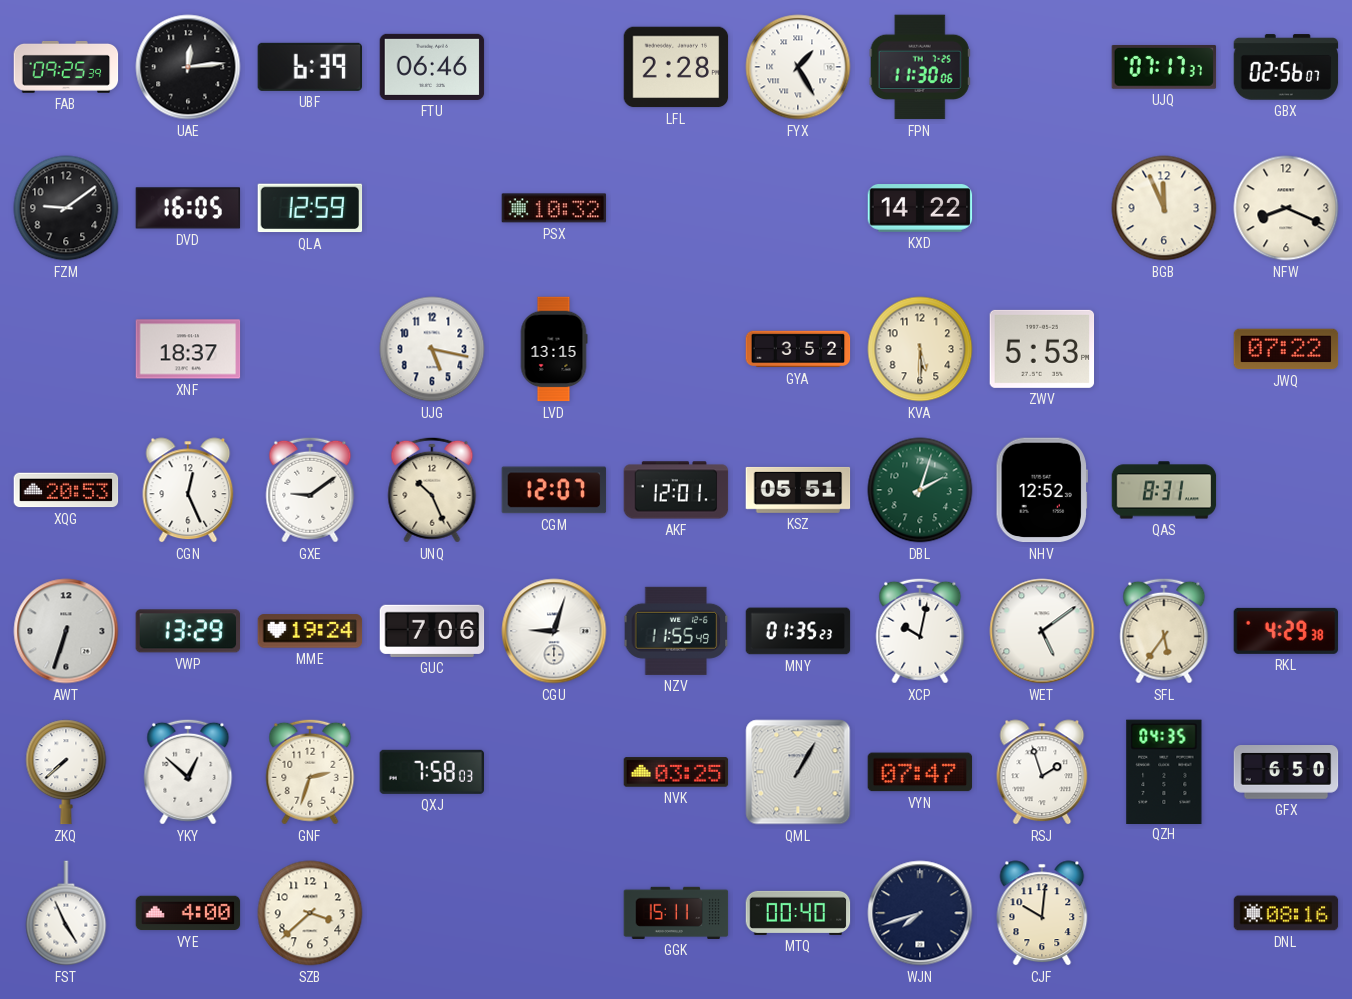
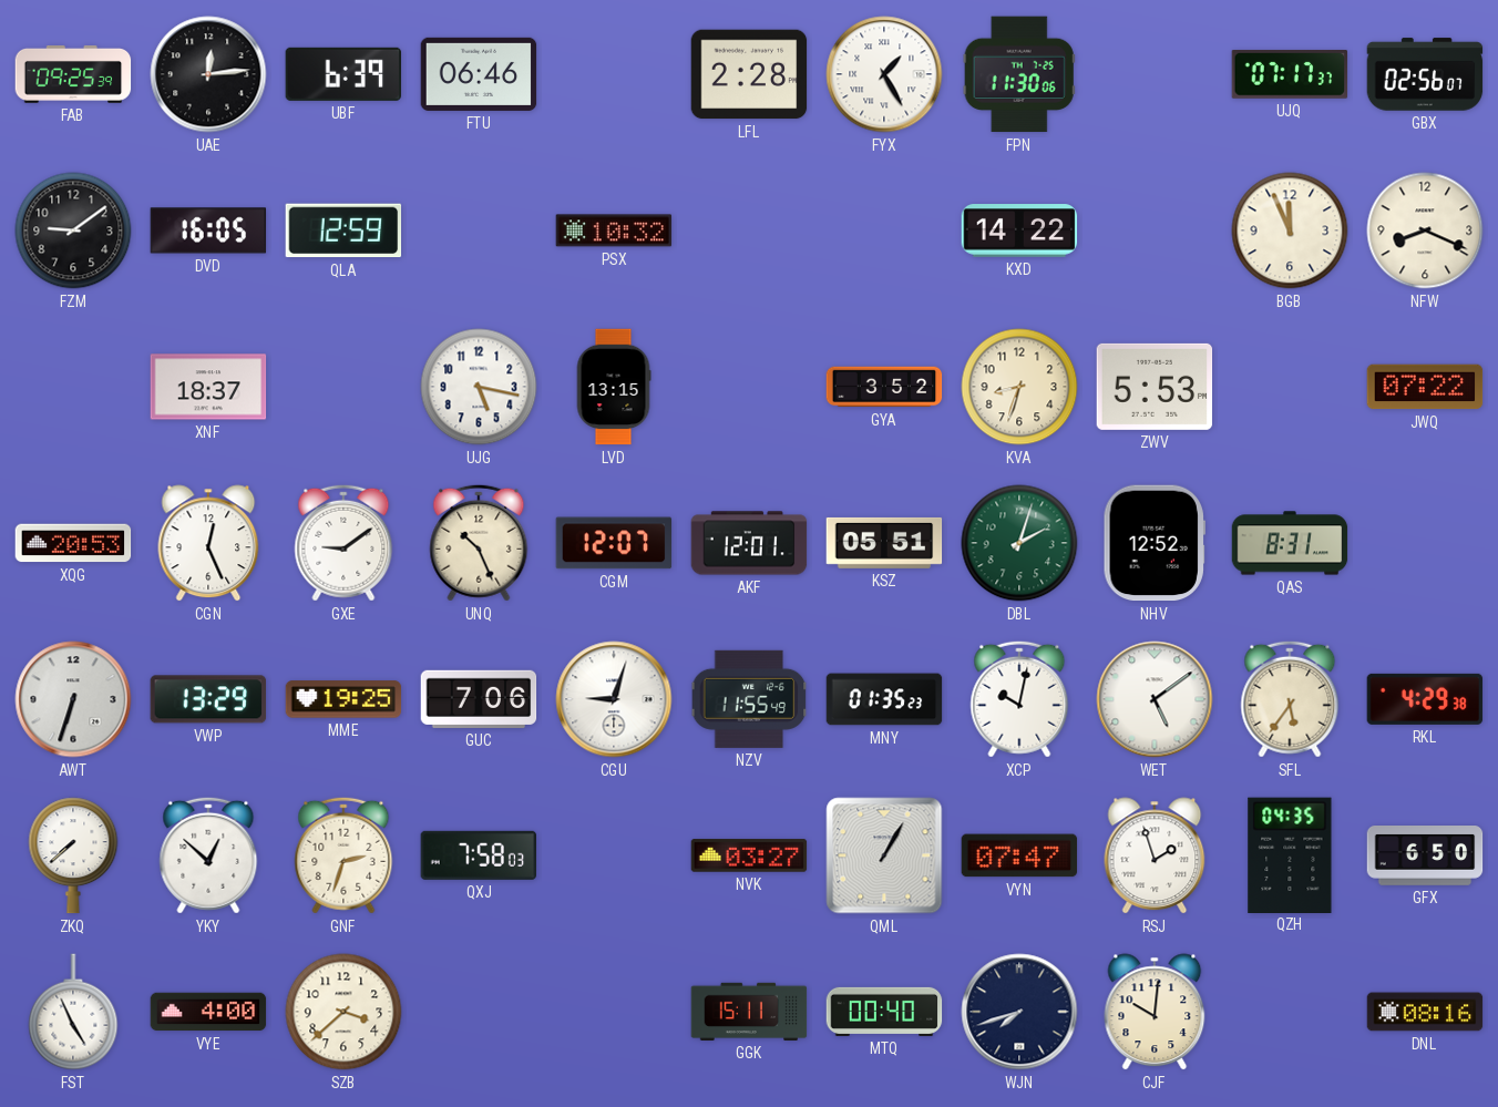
KVA: 5:30 -> 8:33 (1019, 387)
MME: 19:24 -> 19:25 (343, 699)
NVK: 03:25 -> 03:27 (749, 855)
